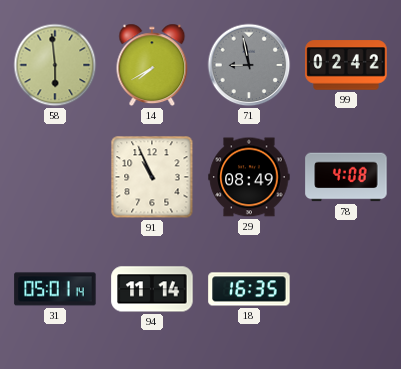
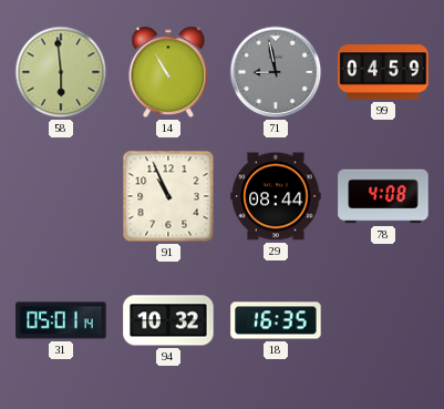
14: 7:40 -> 10:55 (168, 72)
99: 02:42 -> 04:59 (383, 72)
29: 08:49 -> 08:44 (276, 196)
94: 11:14 -> 10:32 (168, 320)
